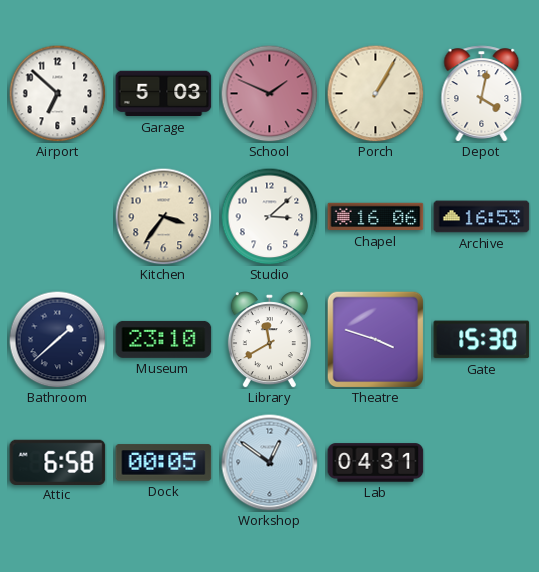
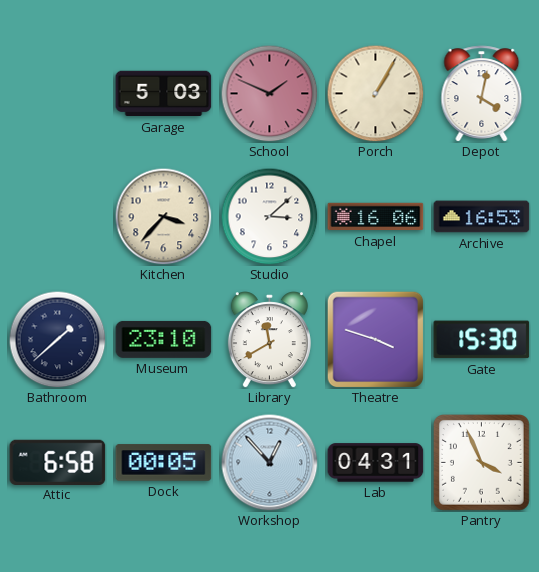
Airport: 6:52 -> none (57, 93)
Kitchen: 3:36 -> 3:37 (163, 216)
Workshop: 12:51 -> 12:53 (270, 463)
Pantry: none -> 3:56 (481, 462)
